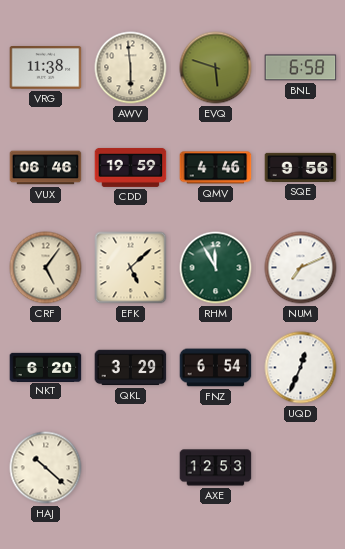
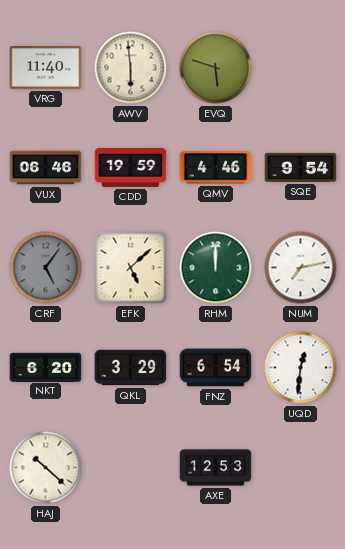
VRG: 11:38 -> 11:40 (46, 68)
BNL: 6:58 -> none (301, 68)
SQE: 9:56 -> 9:54 (301, 167)
CRF dial: cream -> grey (46, 268)
RHM: 11:55 -> 12:00 (216, 268)
NUM: 7:11 -> 7:13 (301, 268)
UQD: 12:34 -> 12:31 (301, 368)
